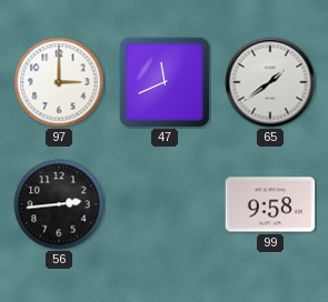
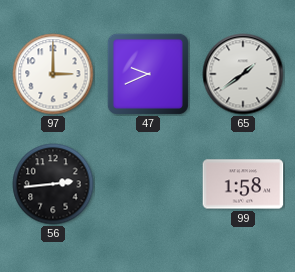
47: 11:41 -> 9:41 (148, 74)
99: 9:58 -> 1:58 (243, 184)
